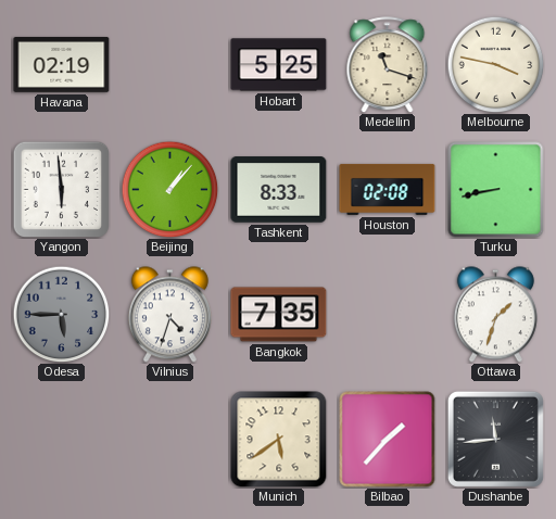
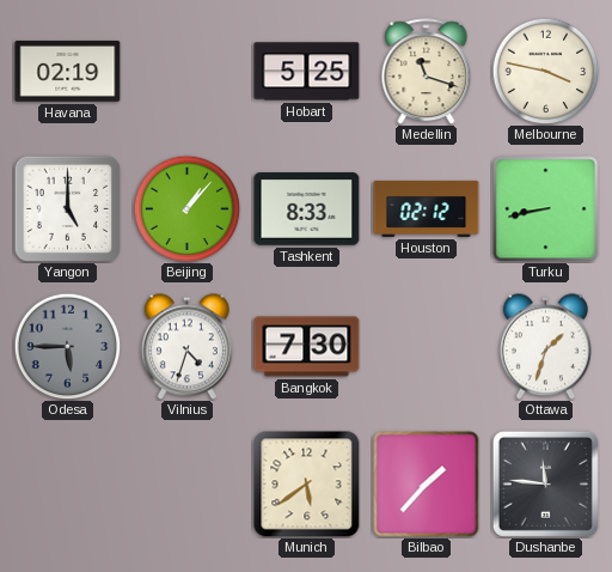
Yangon: 5:59 -> 5:00 (67, 208)
Houston: 02:08 -> 02:12 (427, 208)
Bangkok: 7:35 -> 7:30 (307, 347)
Dushanbe: 11:44 -> 11:46 (545, 483)
